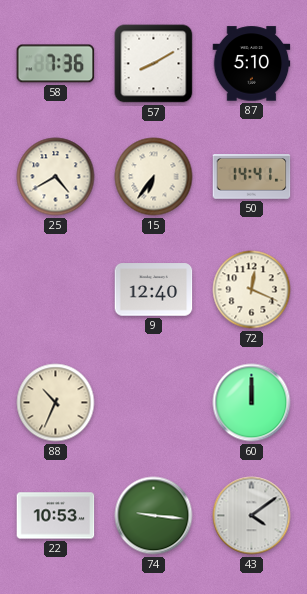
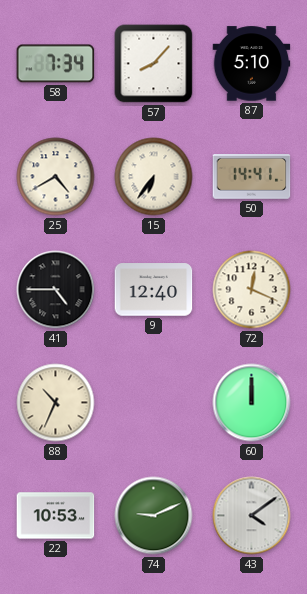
58: 7:36 -> 7:34 (56, 64)
57: 8:10 -> 8:07 (154, 64)
41: none -> 4:45 (56, 290)
74: 9:16 -> 9:11 (154, 516)
